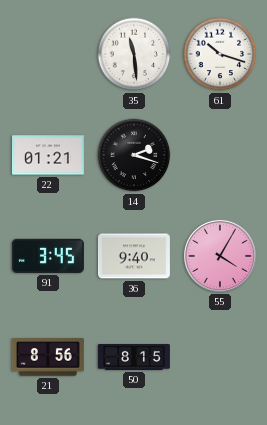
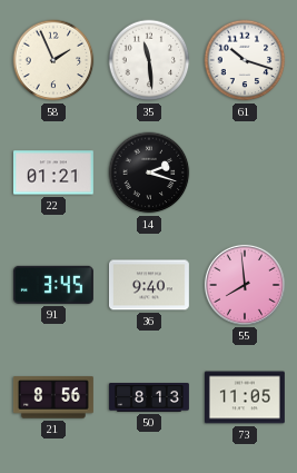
58: none -> 1:56 (53, 60)
55: 4:05 -> 7:59 (245, 285)
50: 8:15 -> 8:13 (149, 397)
73: none -> 11:05 (245, 397)
